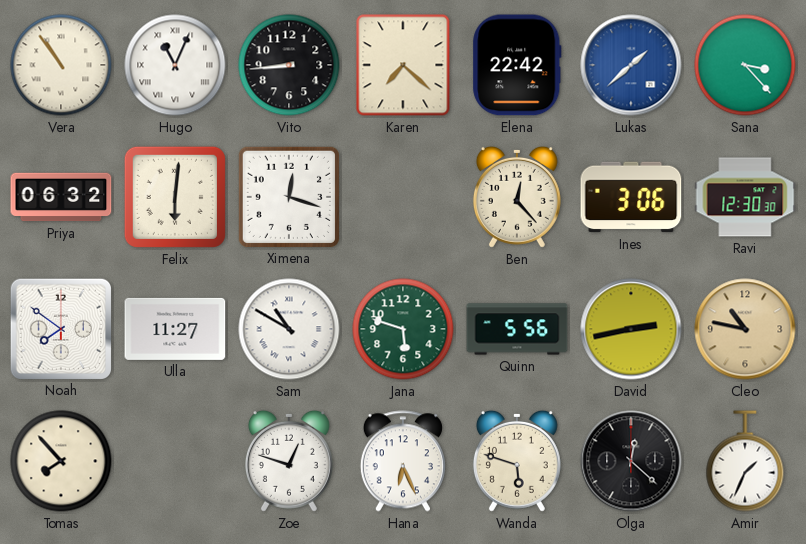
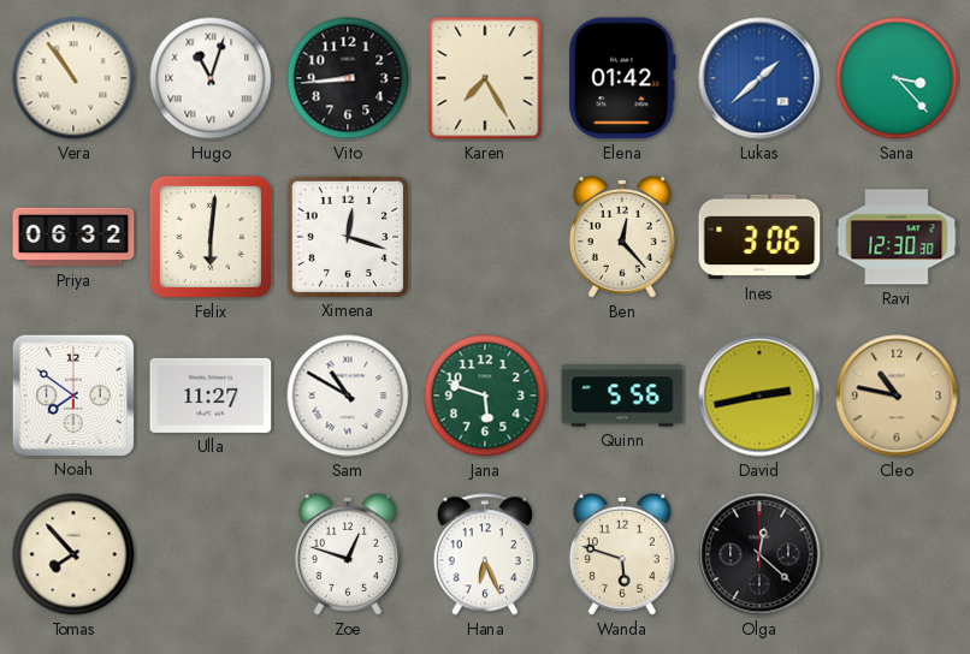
Hugo: 11:04 -> 11:03 (211, 78)
Karen: 7:22 -> 7:25 (485, 78)
Elena: 22:42 -> 01:42 (622, 78)
Amir: 1:34 -> none (745, 461)
